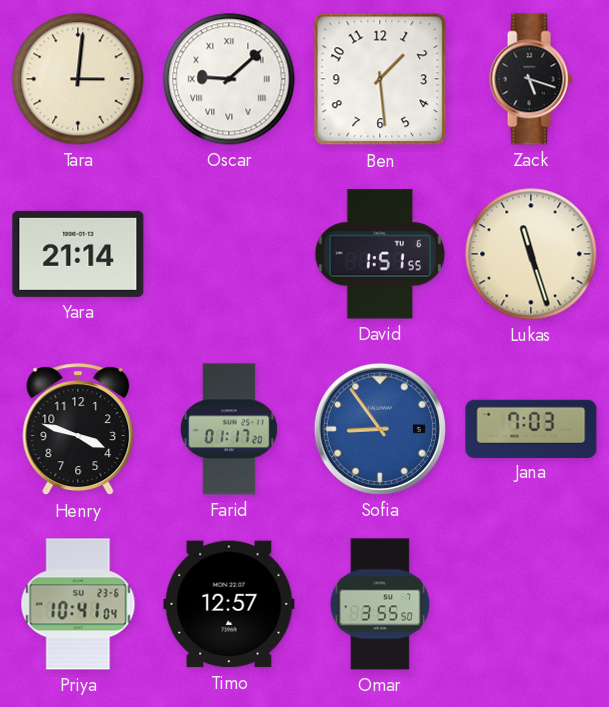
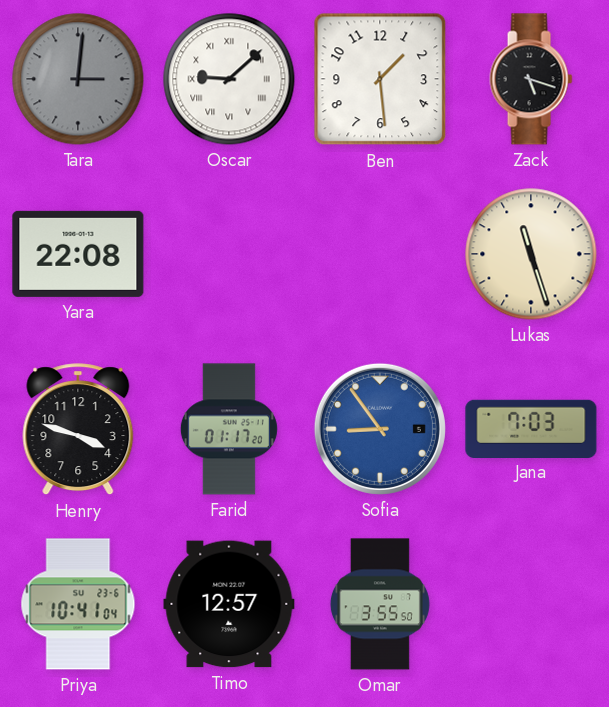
Tara dial: cream -> grey (78, 79)
Yara: 21:14 -> 22:08 (78, 254)
David: 1:51 -> none (379, 254)
